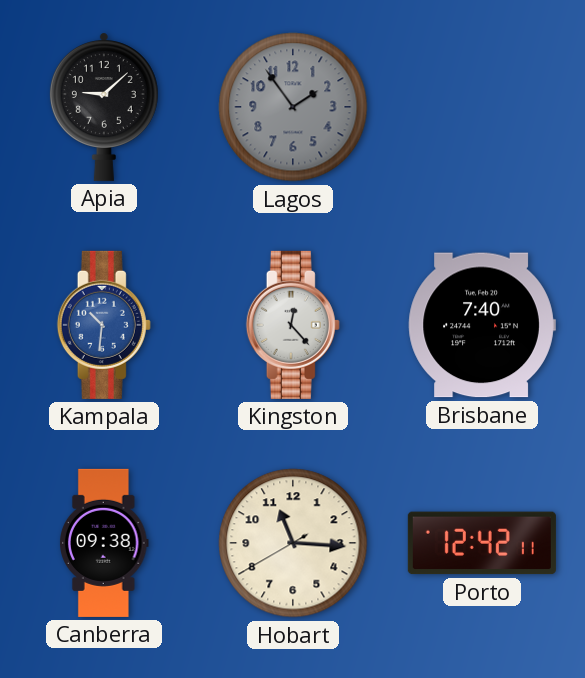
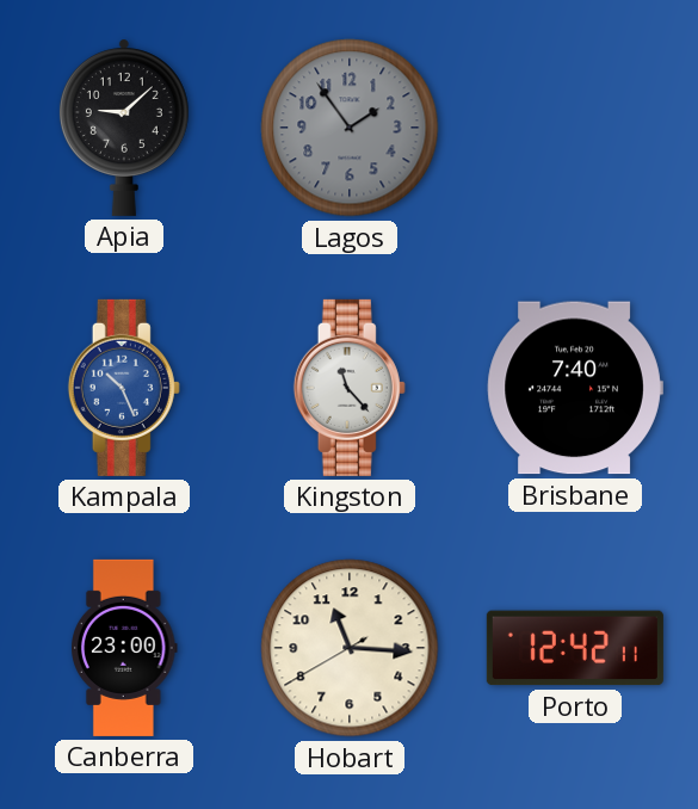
Kampala: 10:31 -> 10:26 (124, 388)
Kingston: 12:23 -> 11:23 (350, 388)
Canberra: 09:38 -> 23:00 (125, 648)
